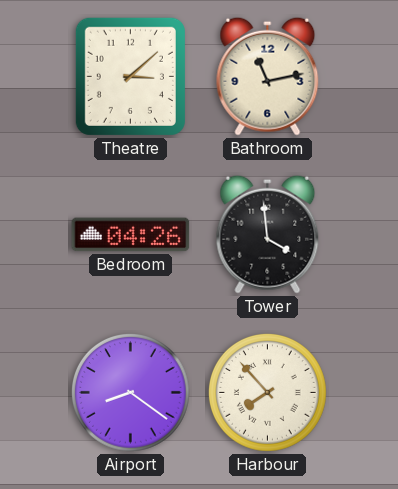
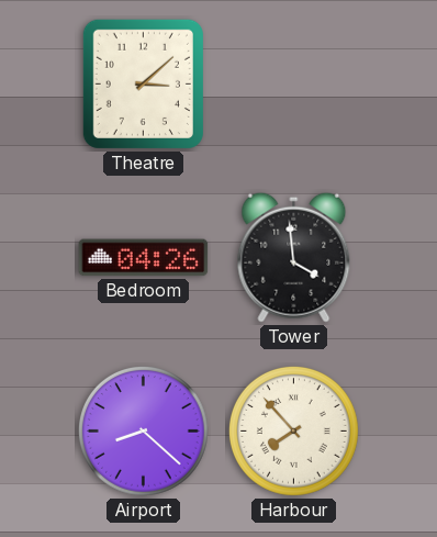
Bathroom: 11:13 -> none (268, 76)
Airport: 8:21 -> 8:22 (143, 430)
